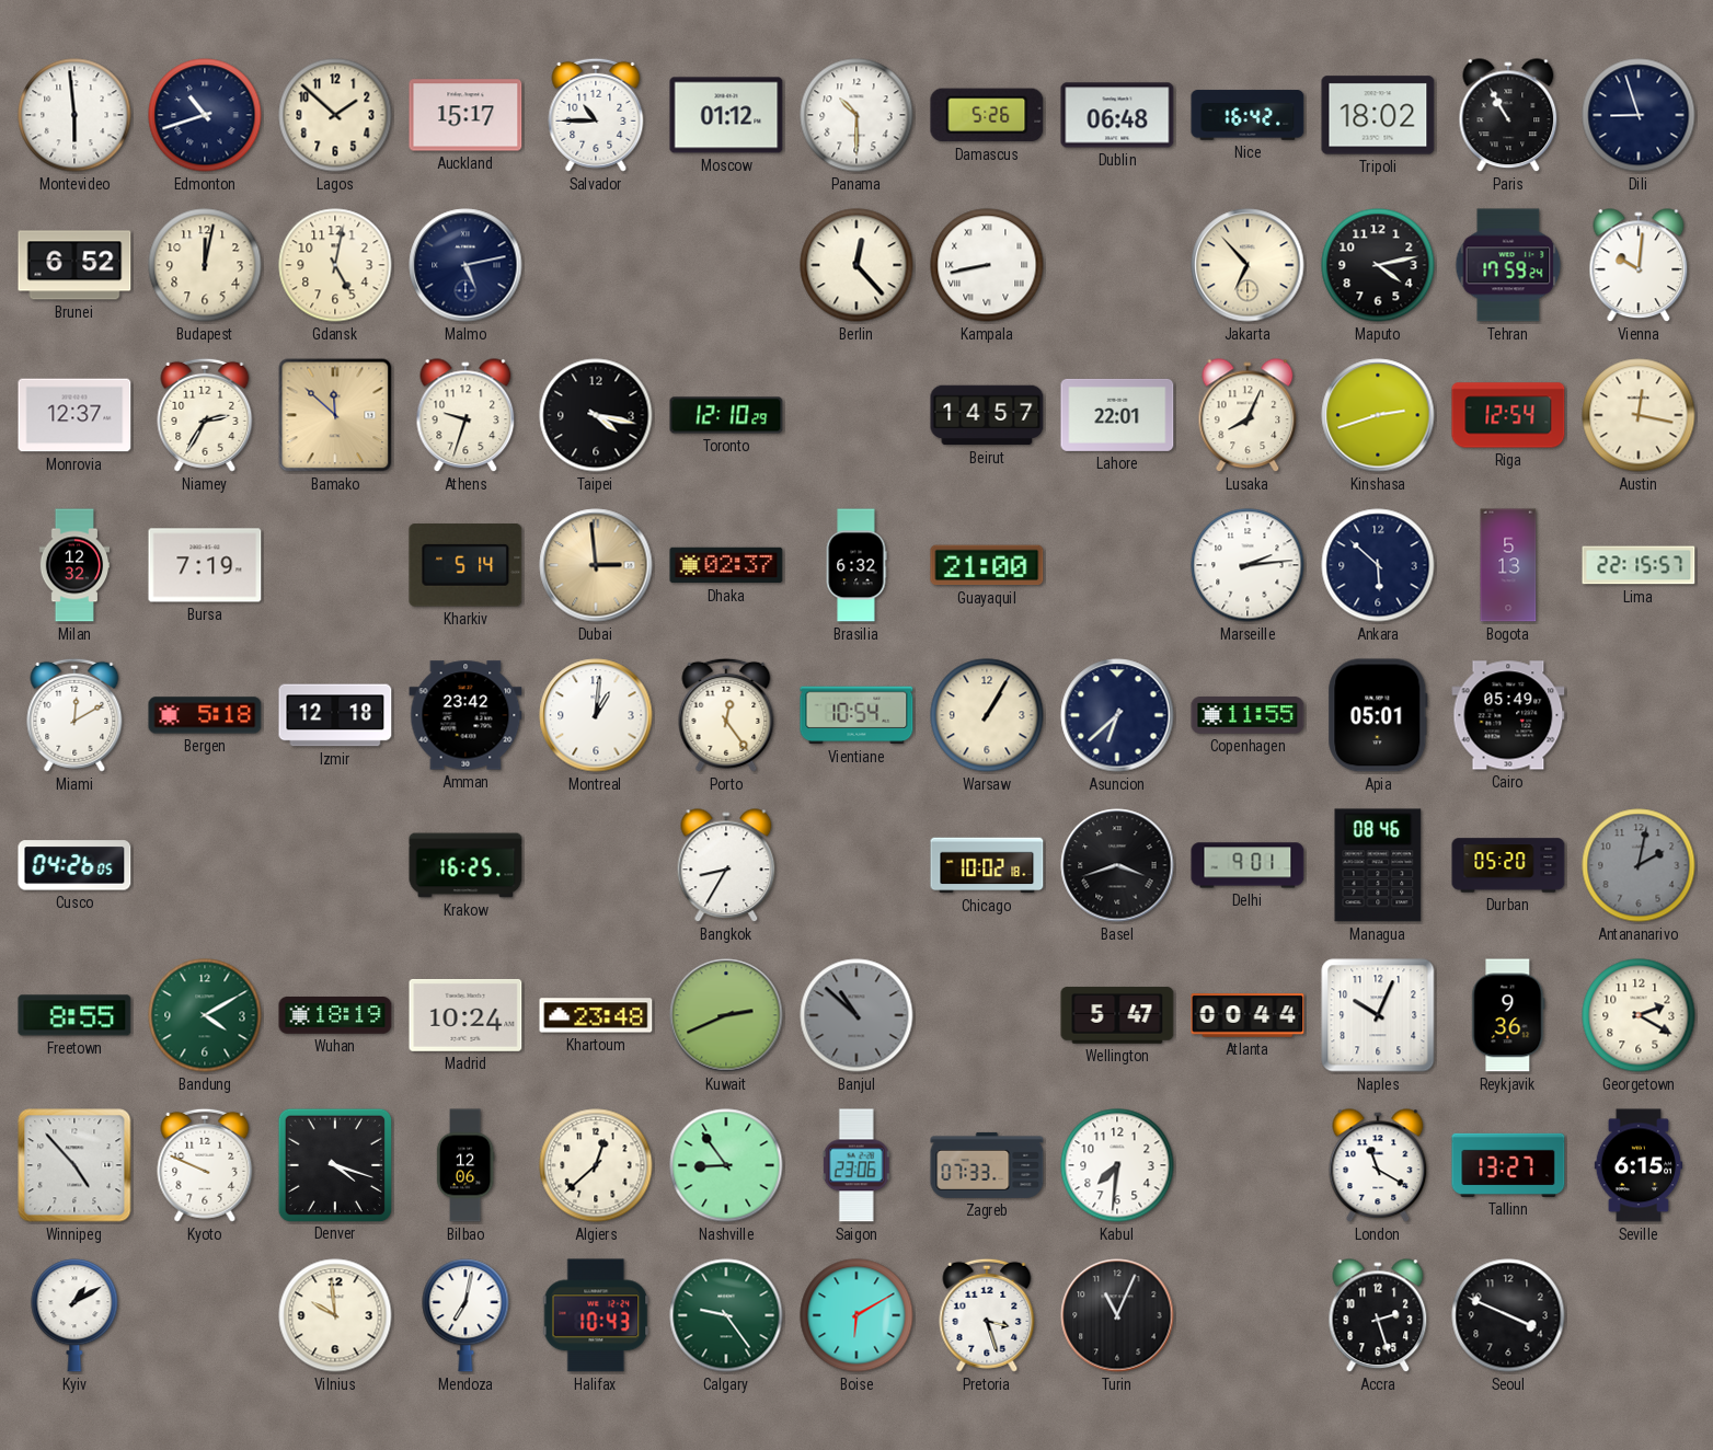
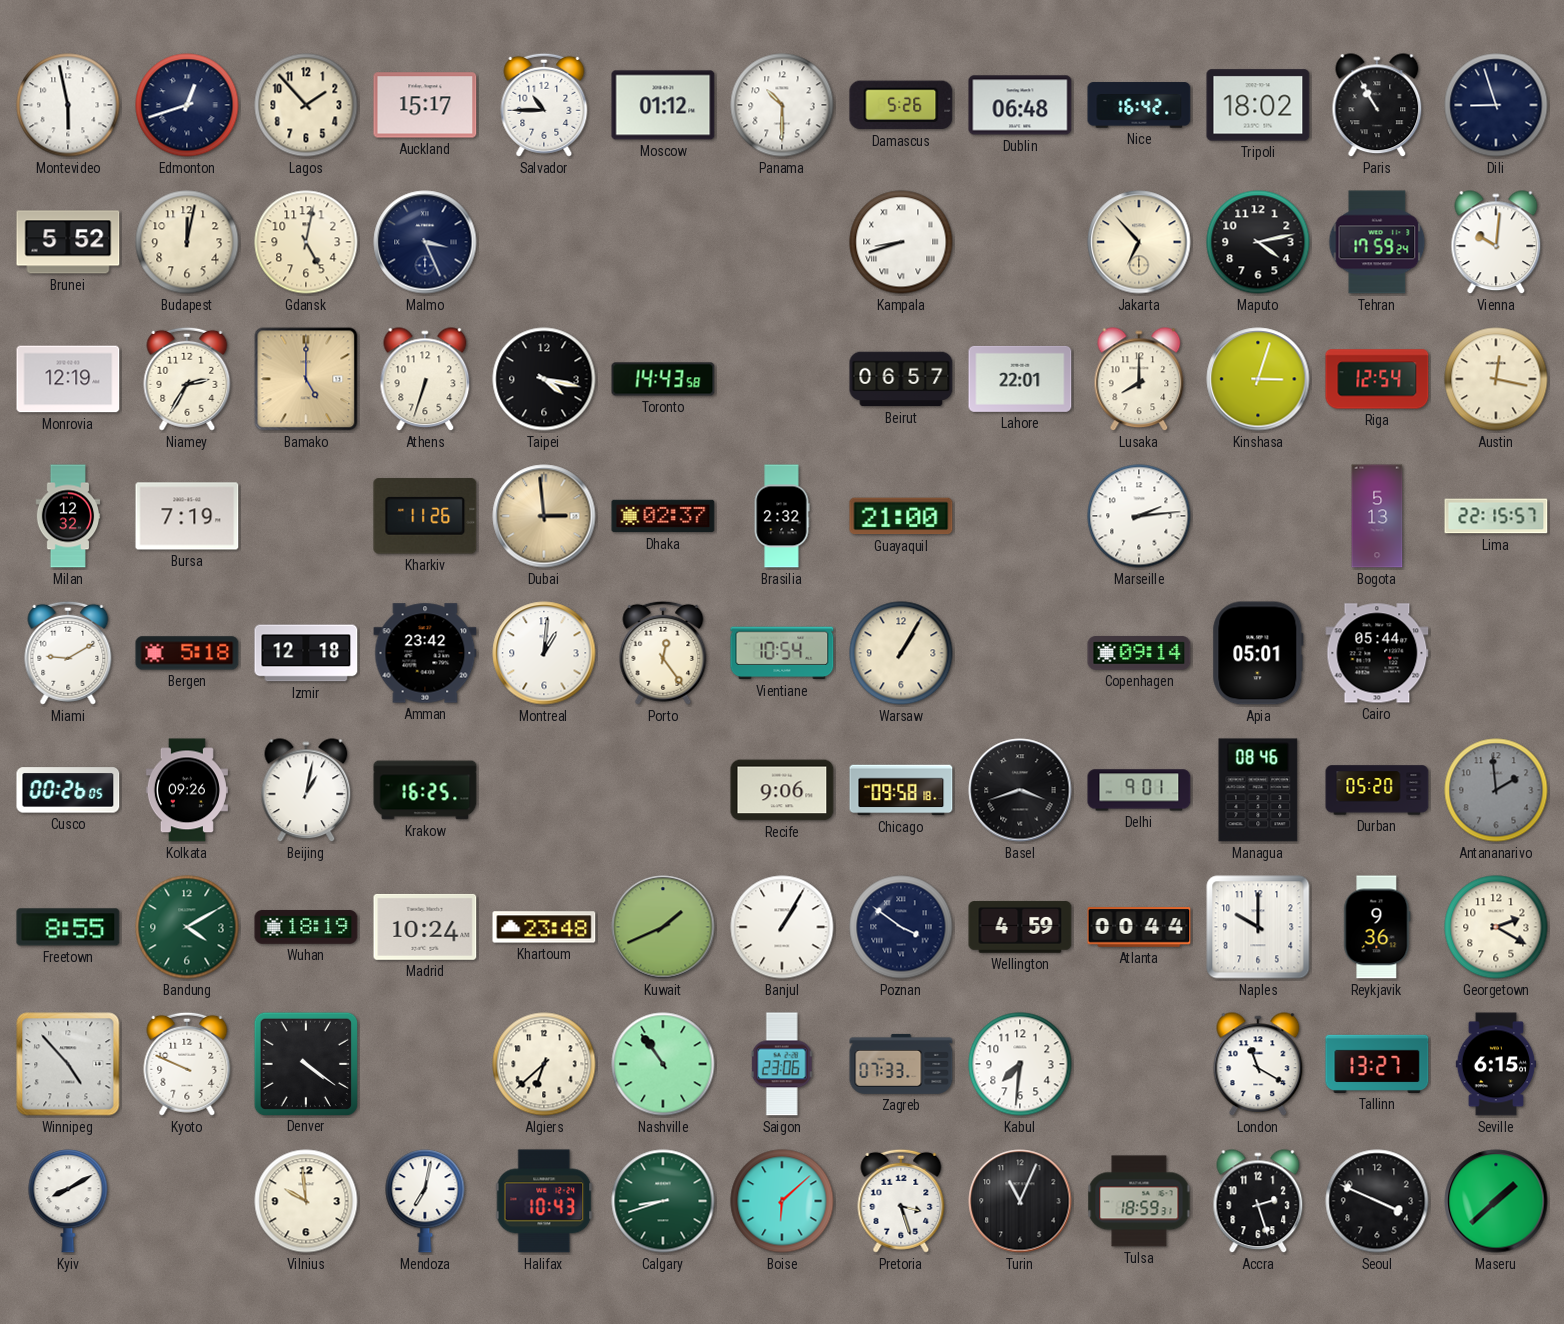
Montevideo: 5:59 -> 5:58 (68, 105)
Edmonton: 10:42 -> 12:42 (187, 105)
Lagos: 1:52 -> 1:53 (306, 105)
Brunei: 6:52 -> 5:52 (68, 242)
Malmo: 5:13 -> 3:26 (425, 242)
Berlin: 12:23 -> none (856, 265)
Kampala: 8:43 -> 8:42 (901, 242)
Monrovia: 12:37 -> 12:19 (68, 379)
Bamako: 11:52 -> 5:00 (306, 379)
Athens: 9:33 -> 6:33 (425, 380)
Toronto: 12:10 -> 14:43 (663, 379)
Beirut: 14:57 -> 06:57 (901, 379)
Lusaka: 8:04 -> 8:00 (1139, 380)
Kinshasa: 2:42 -> 3:03 (1258, 379)
Kharkiv: 5:14 -> 11:26 (425, 516)
Brasilia: 6:32 -> 2:32 (782, 516)
Ankara: 5:52 -> none (1378, 565)
Miami: 12:10 -> 9:10 (68, 653)
Asuncion: 6:38 -> none (1117, 715)
Copenhagen: 11:55 -> 09:14 (1139, 653)
Cairo: 05:49 -> 05:44 (1377, 653)
Cusco: 04:26 -> 00:26 (68, 790)
Kolkata: none -> 09:26 (187, 790)
Beijing: none -> 1:02 (306, 791)
Bangkok: 8:35 -> none (726, 866)
Recife: none -> 9:06 (782, 790)
Chicago: 10:02 -> 09:58 (901, 790)
Antananarivo: 2:02 -> 1:59 (1496, 790)
Kuwait: 2:41 -> 1:41 (663, 927)
Banjul: 10:52 -> 1:05 (782, 927)
Banjul dial: grey -> white (782, 927)
Poznan: none -> 3:51 (901, 927)
Wellington: 5:47 -> 4:59 (1020, 927)
Naples: 10:04 -> 10:00 (1258, 927)
Denver: 4:18 -> 4:21 (305, 1063)
Bilbao: 12:06 -> none (465, 1165)
Algiers: 12:38 -> 6:38 (544, 1064)
Nashville: 8:54 -> 10:54 (663, 1064)
Kyiv: 1:10 -> 8:10 (68, 1201)
Calgary: 9:24 -> 8:42 (663, 1201)
Boise: 6:10 -> 6:08 (782, 1201)
Tulsa: none -> 18:59 (1139, 1201)
Maseru: none -> 1:38 (1496, 1201)
